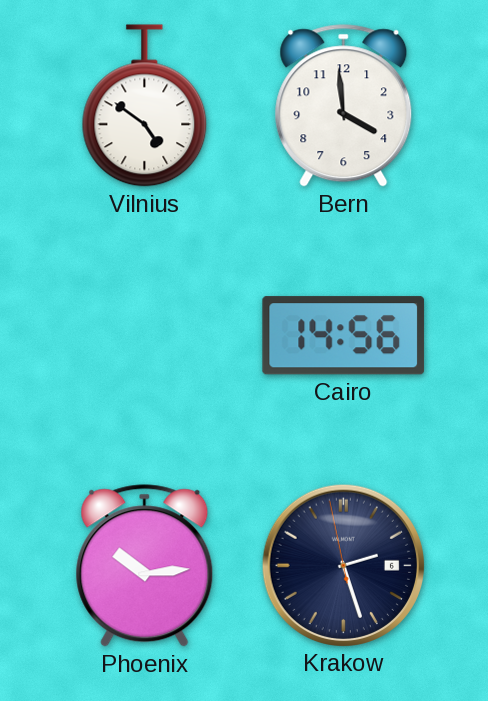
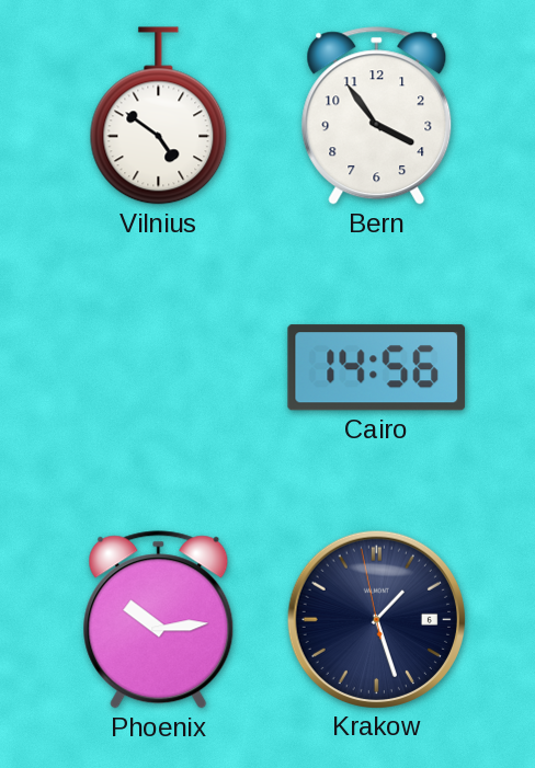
Bern: 3:59 -> 3:54 (377, 116)
Krakow: 2:26 -> 1:26 (376, 619)
